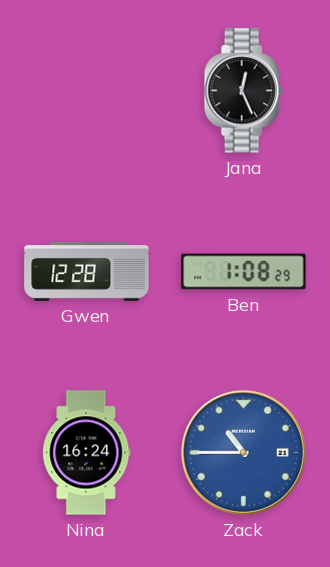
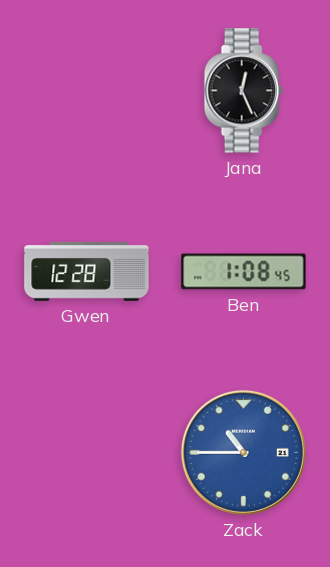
Ben: 1:08:29 -> 1:08:45 (244, 272)
Nina: 16:24 -> none (87, 453)
